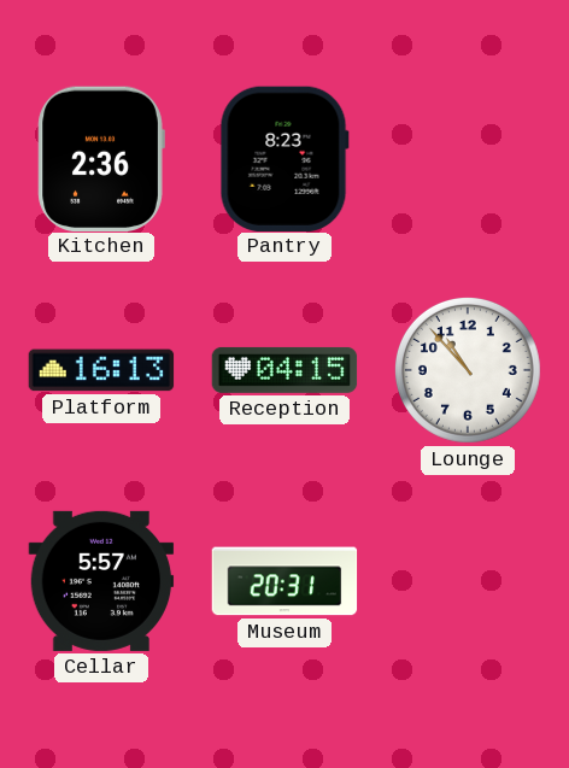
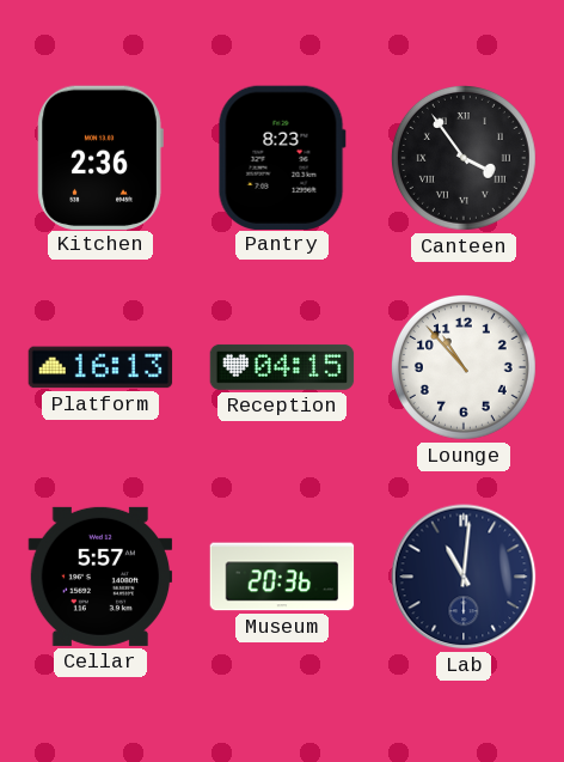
Canteen: none -> 3:54 (464, 158)
Museum: 20:31 -> 20:36 (282, 577)
Lab: none -> 11:01 (464, 577)
